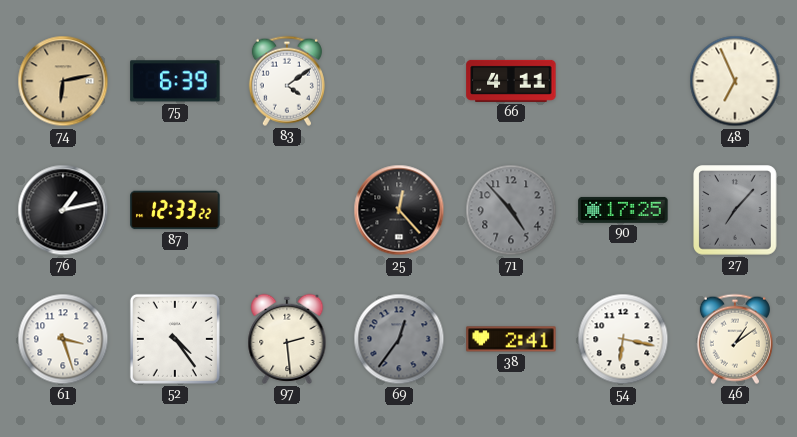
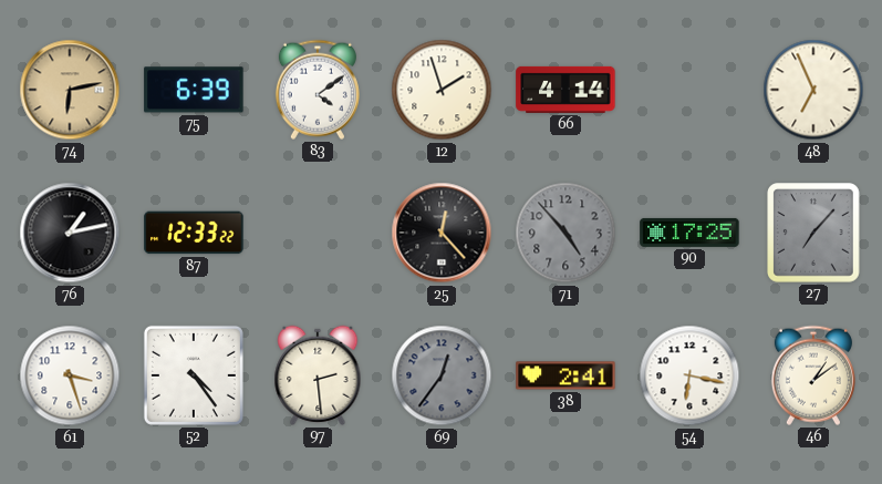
12: none -> 1:57 (442, 90)
66: 4:11 -> 4:14 (565, 90)
